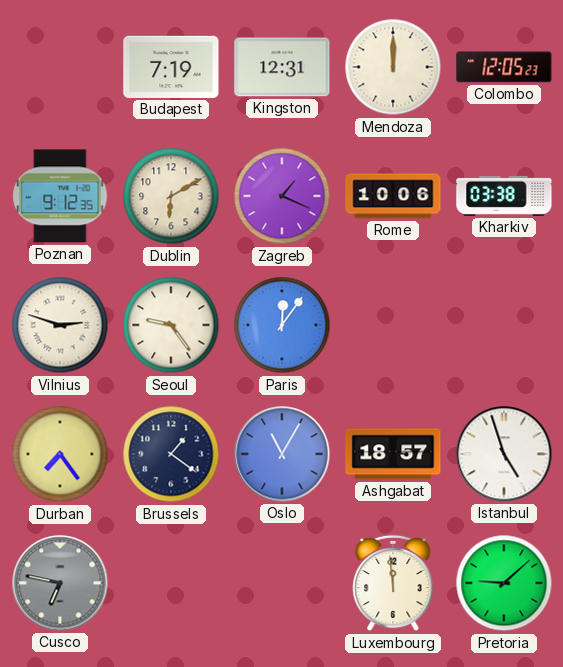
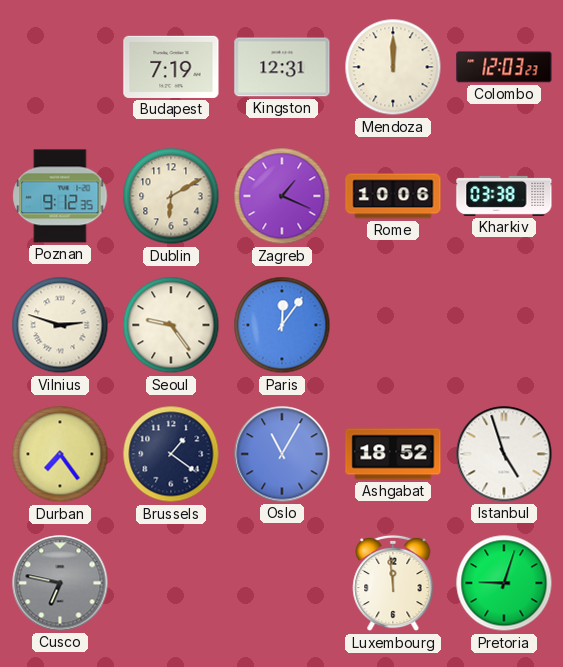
Colombo: 12:05 -> 12:03 (504, 67)
Ashgabat: 18:57 -> 18:52 (393, 454)
Pretoria: 9:08 -> 9:03 (504, 583)
